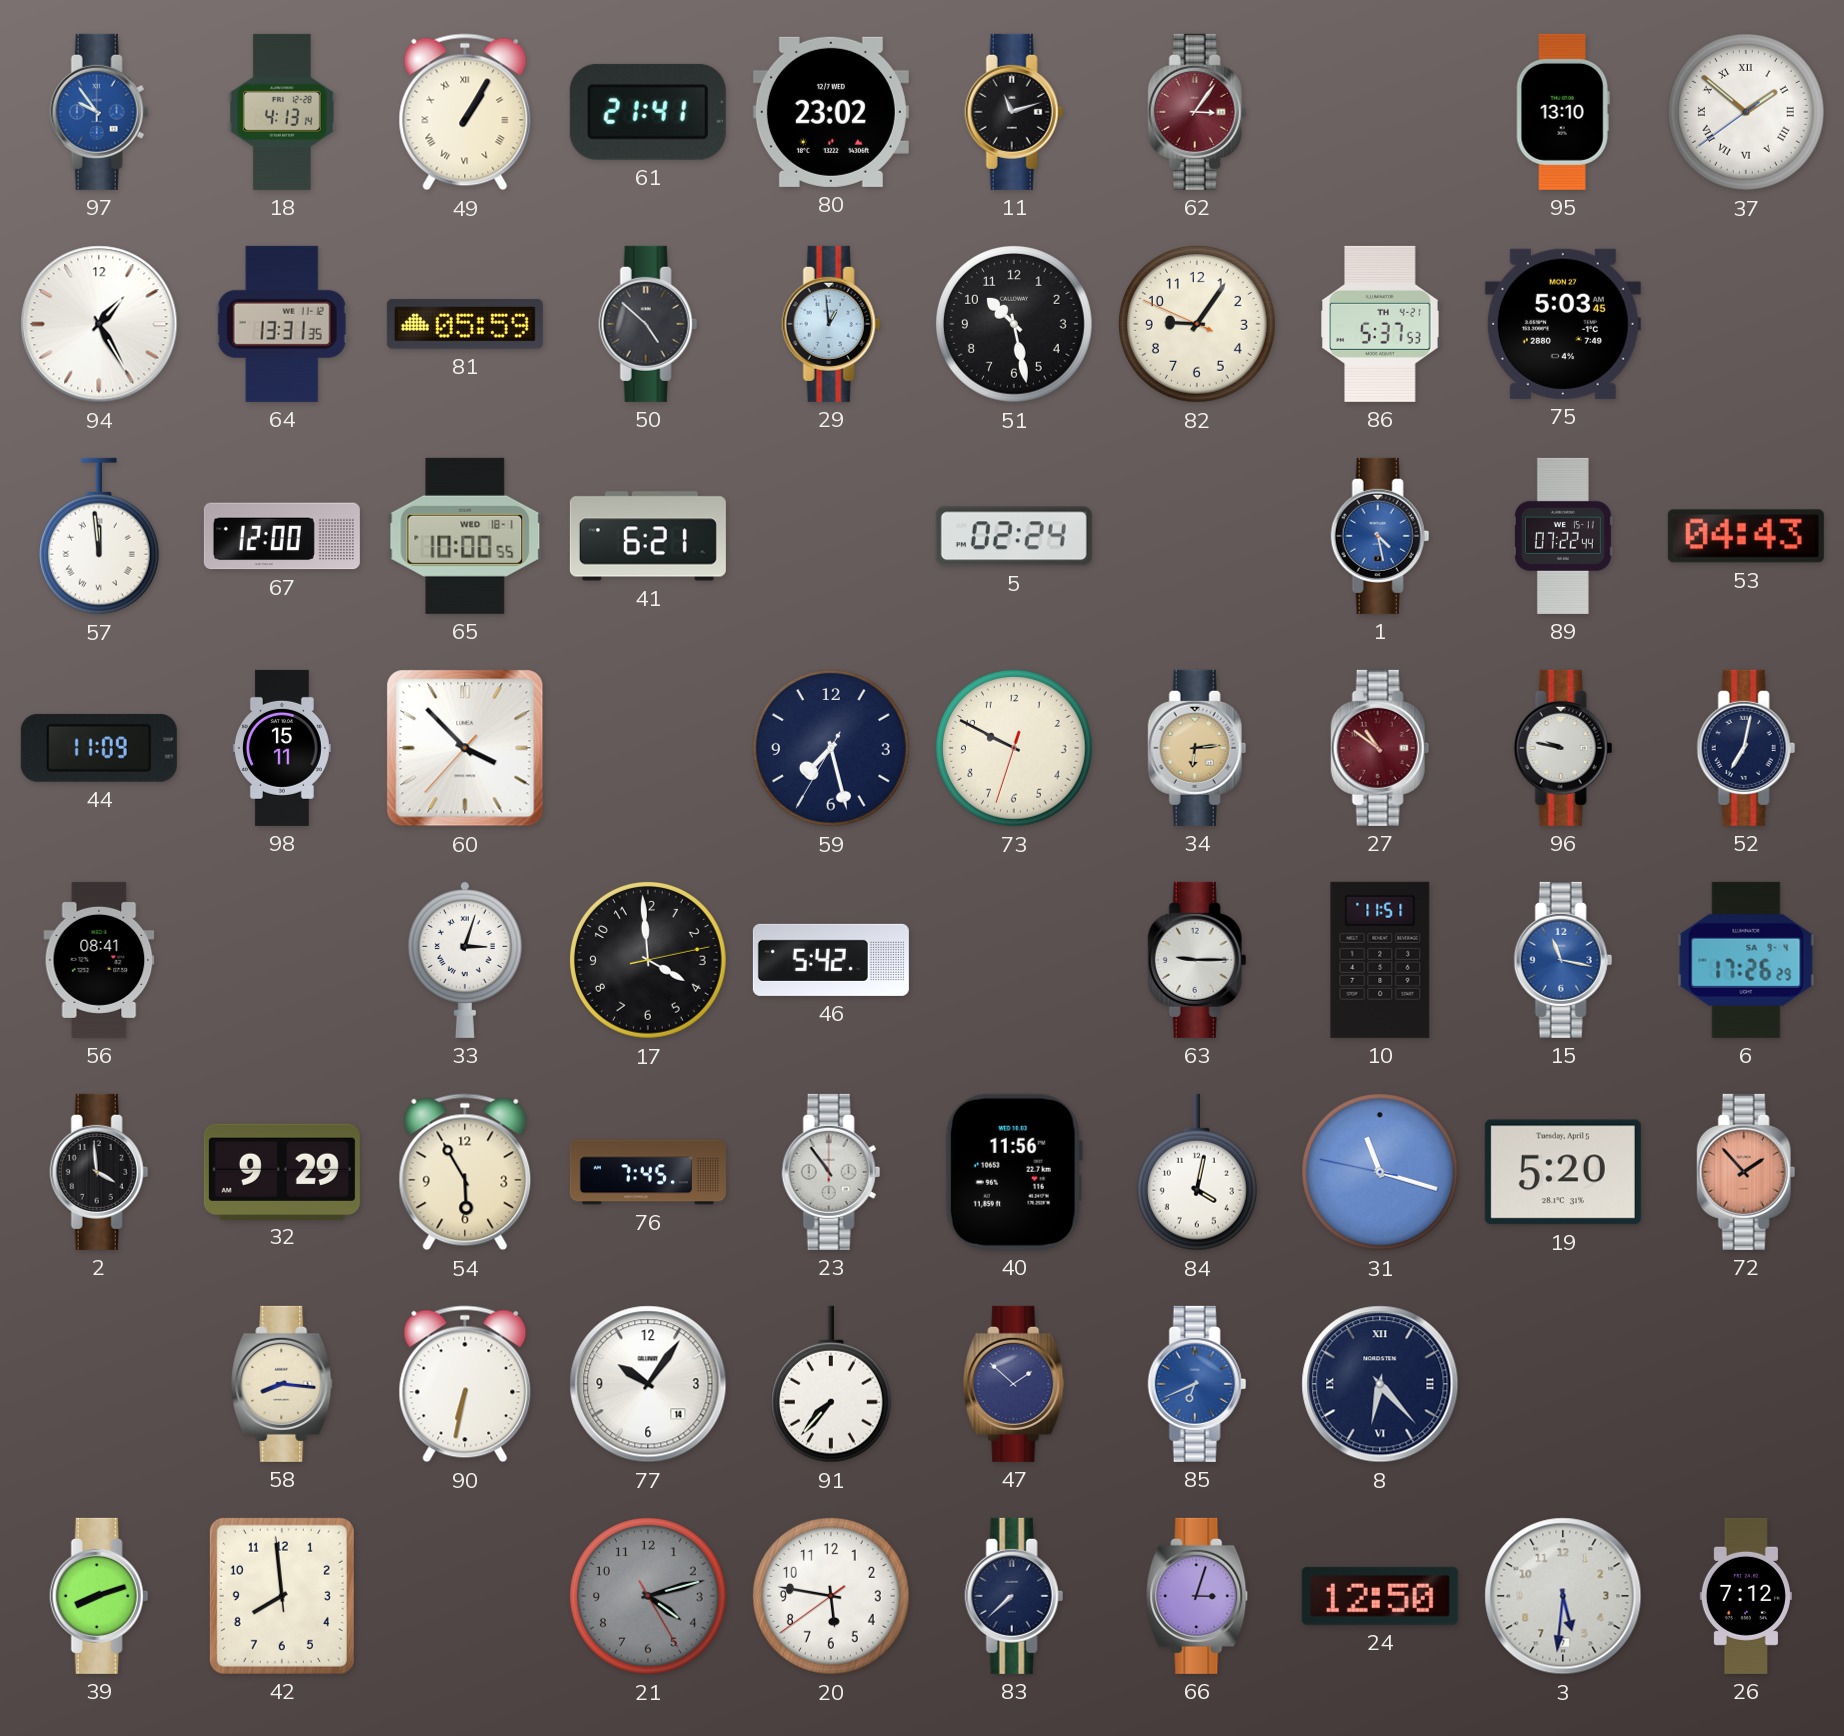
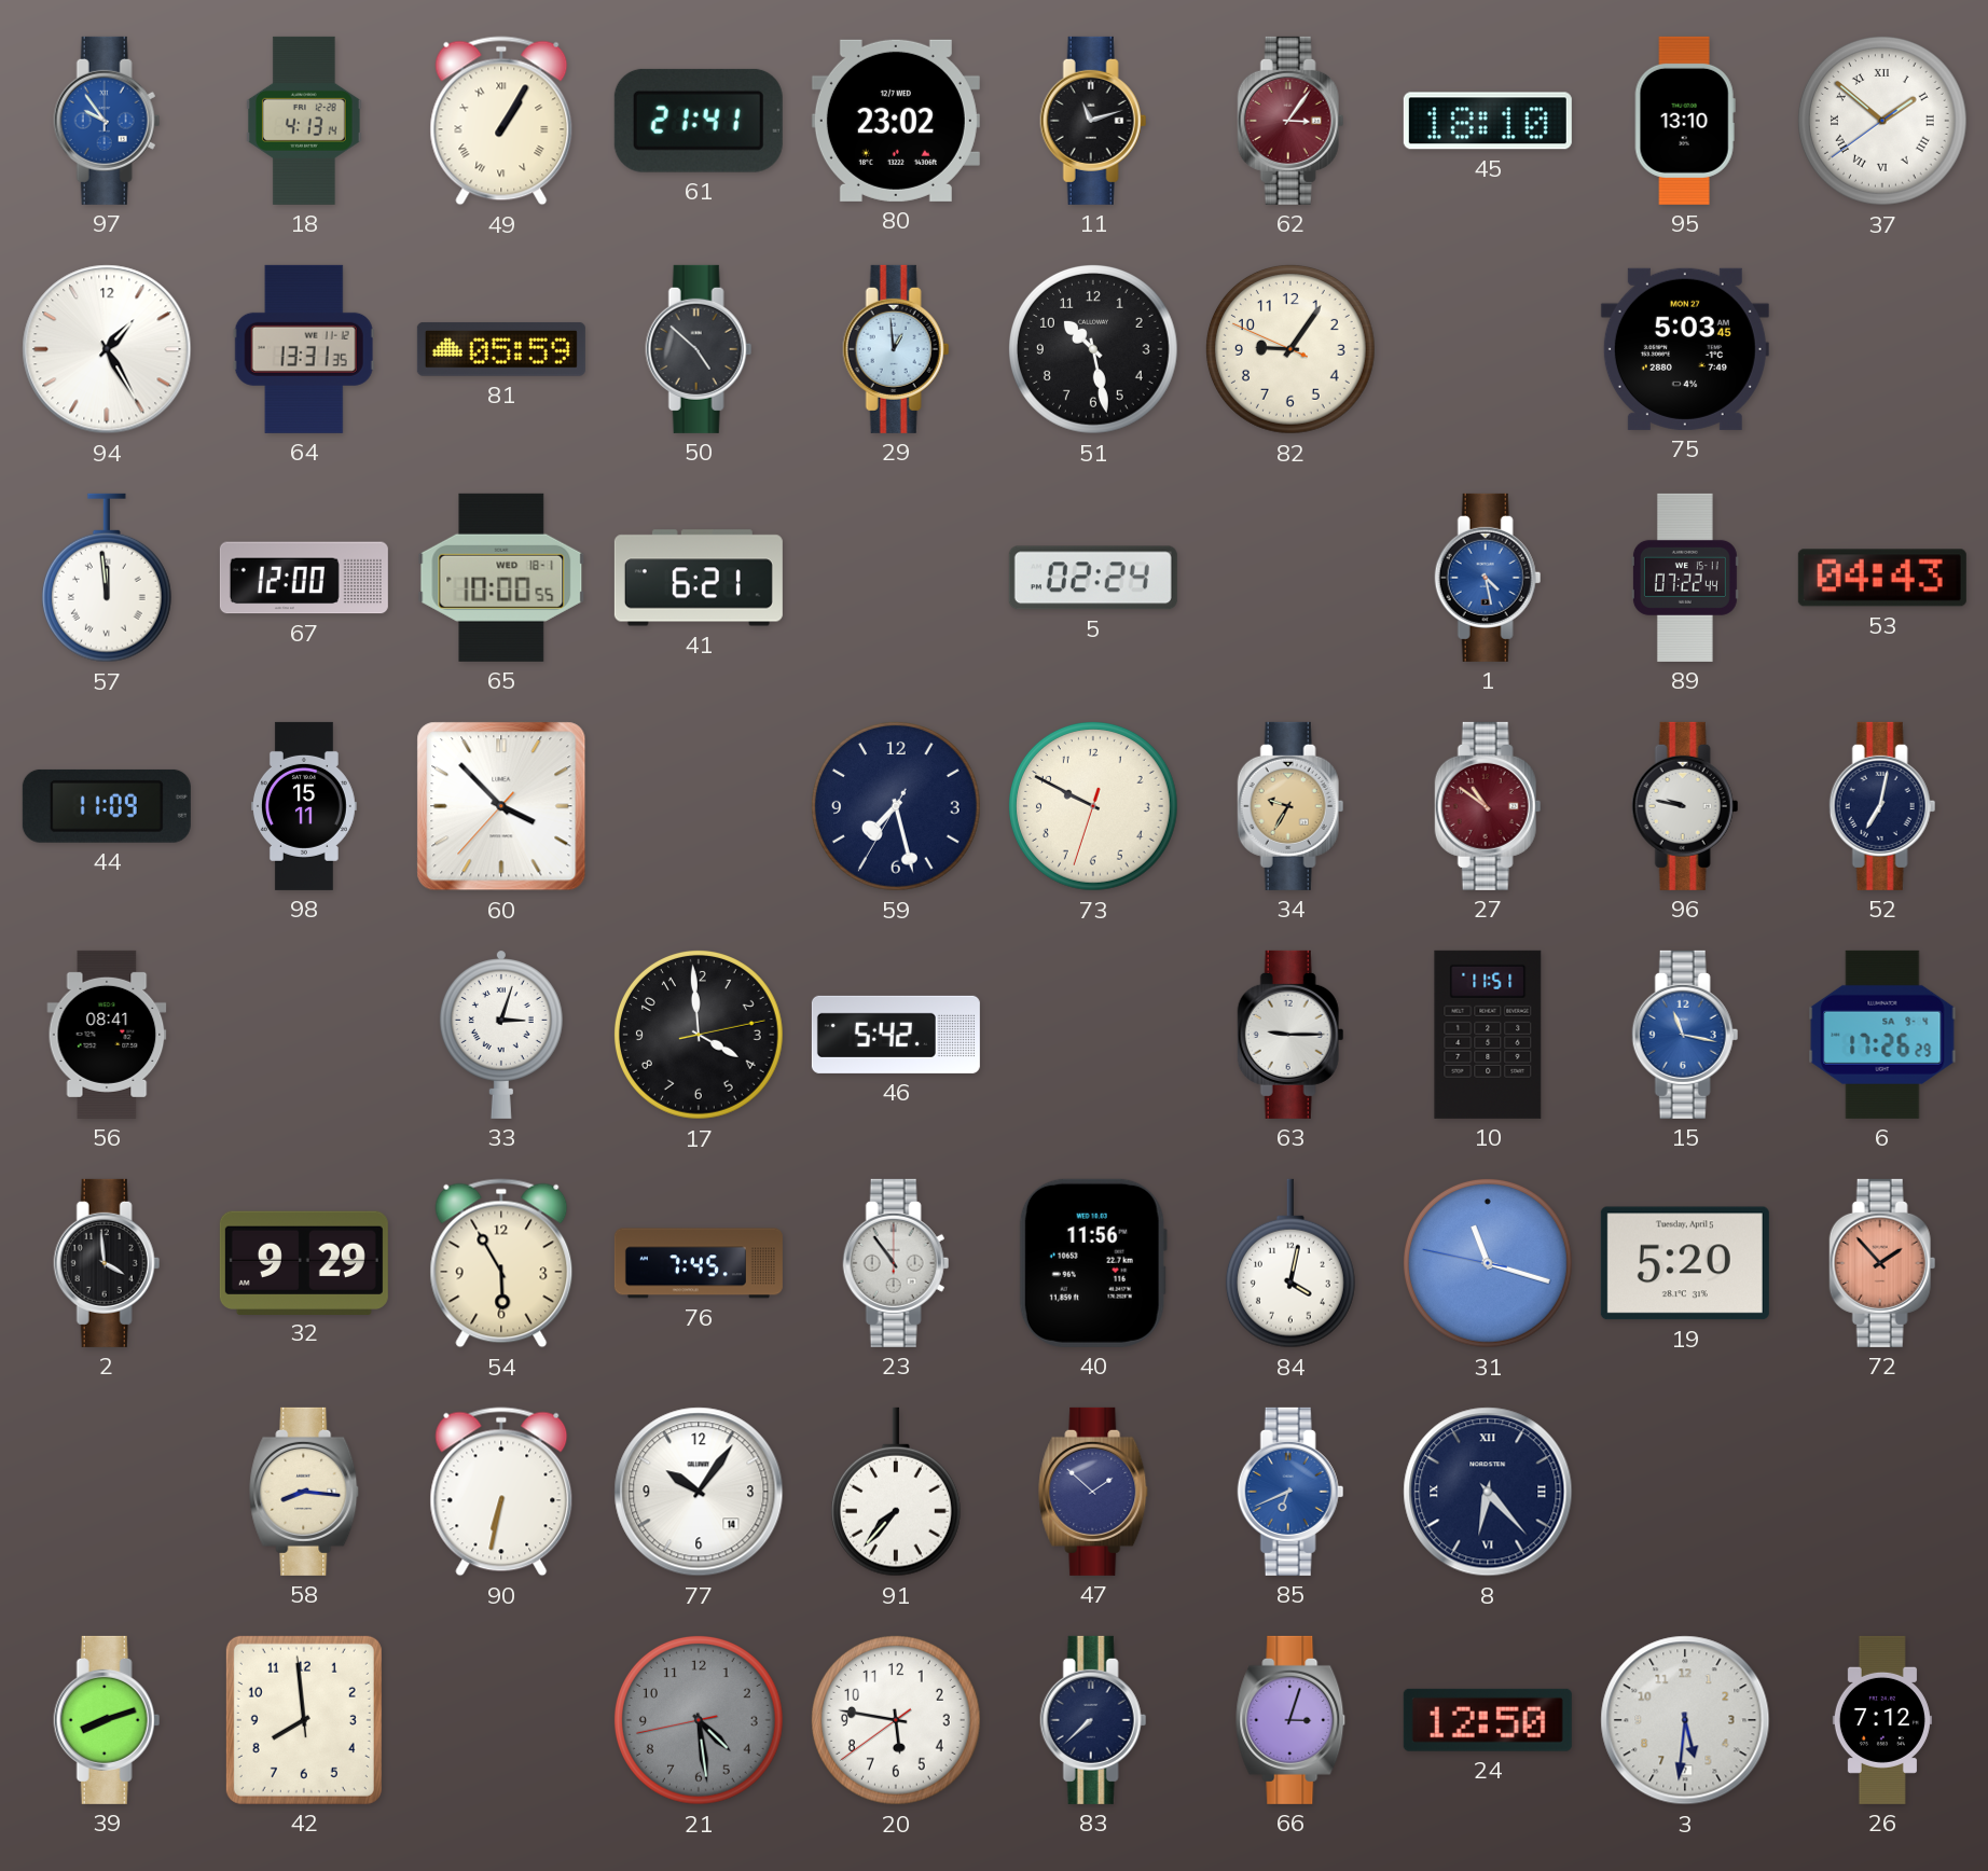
45: none -> 18:10 (1488, 121)
86: 5:37 -> none (1380, 324)
34: 6:14 -> 9:35 (1290, 806)
21: 4:12 -> 4:28 (699, 1720)
